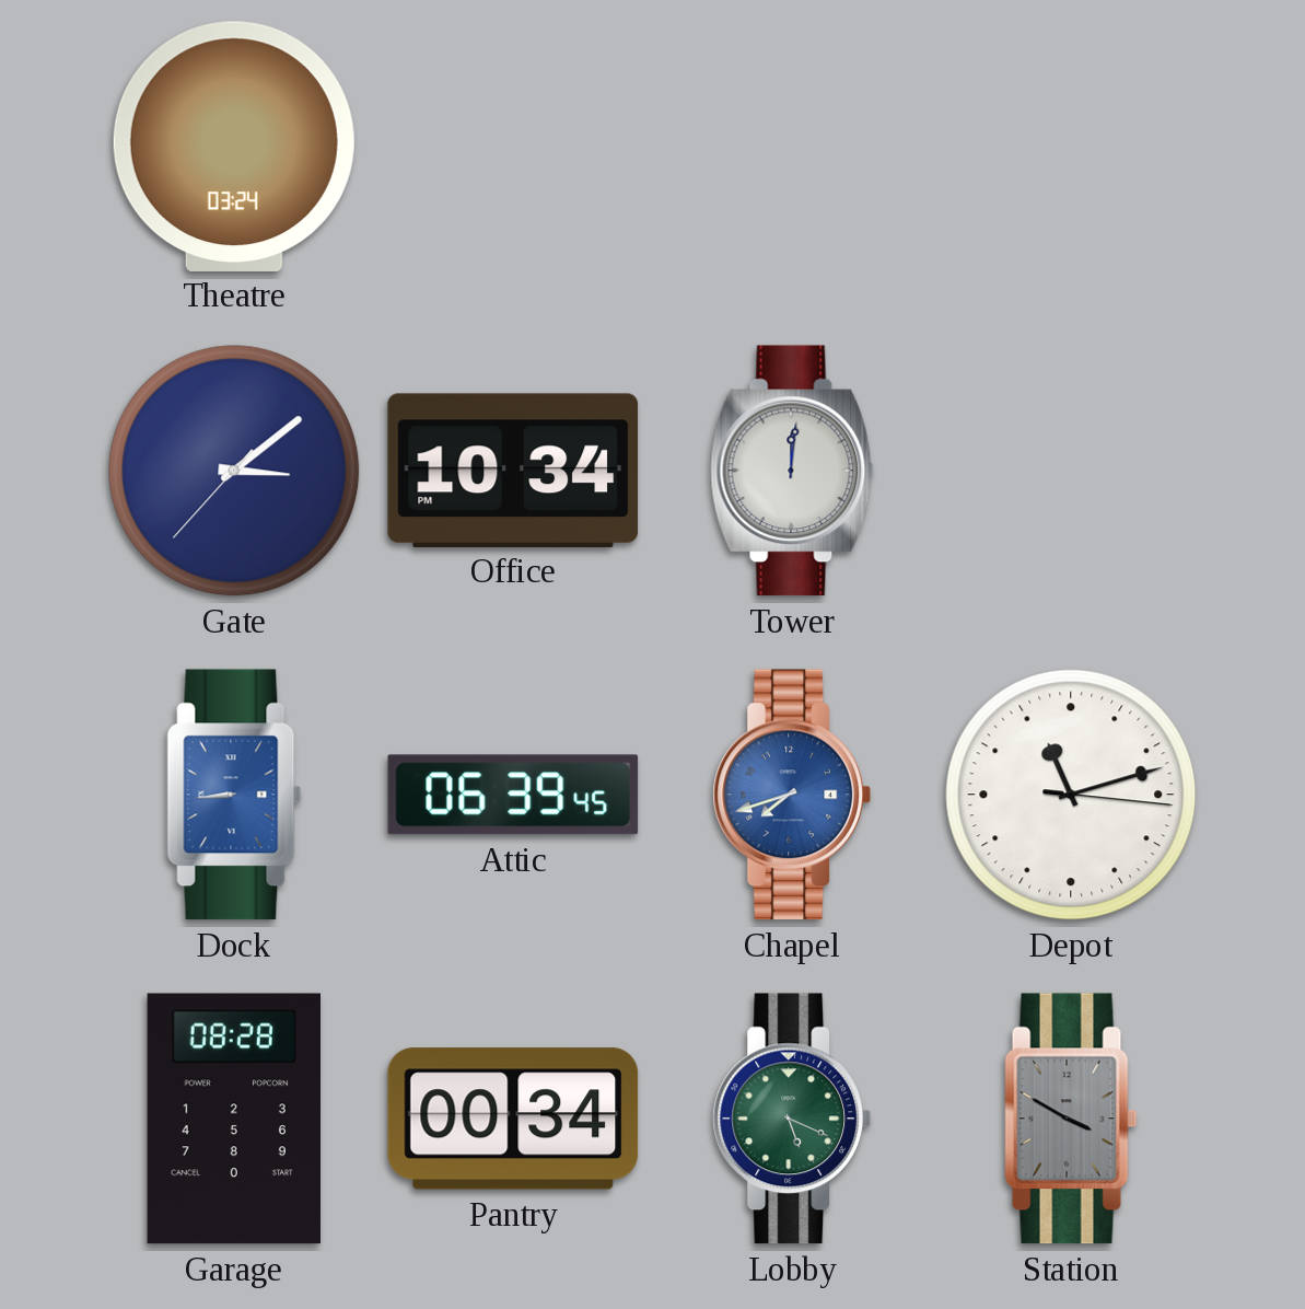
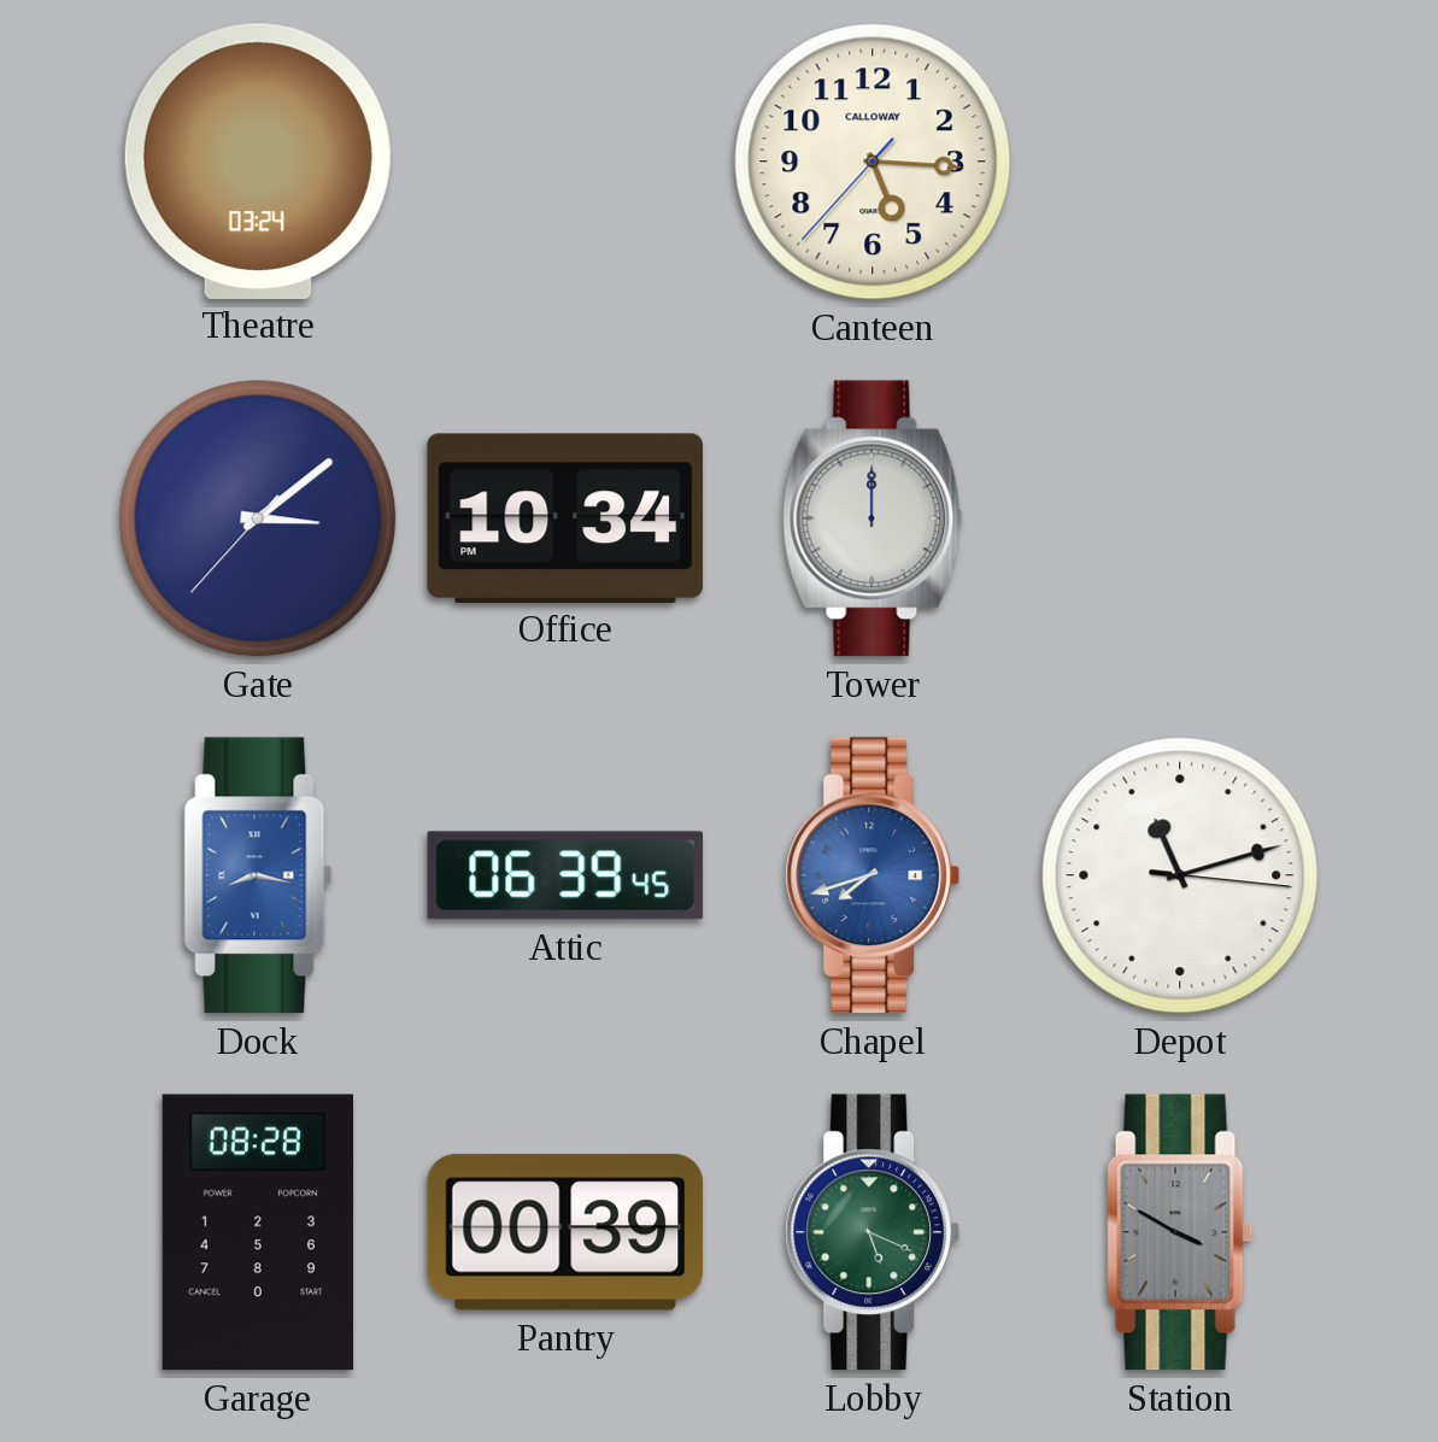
Canteen: none -> 5:15 (873, 162)
Tower: 12:01 -> 12:00 (873, 518)
Dock: 8:44 -> 8:17 (258, 875)
Pantry: 00:34 -> 00:39 (565, 1232)
